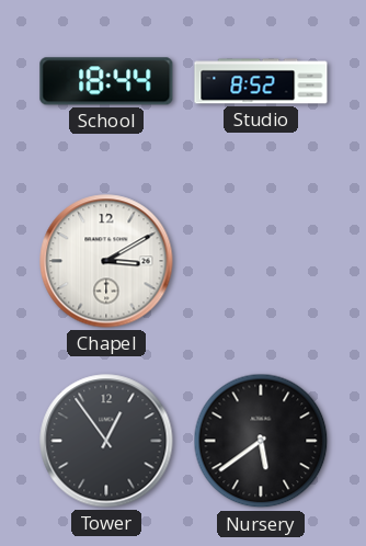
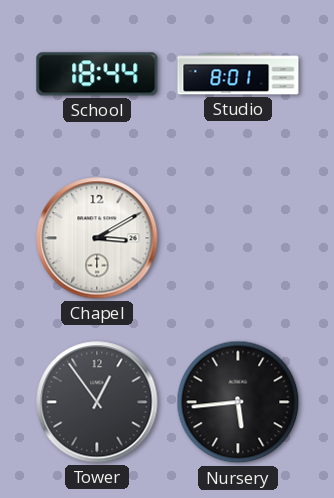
Studio: 8:52 -> 8:01 (238, 74)
Nursery: 5:39 -> 5:44 (238, 402)
